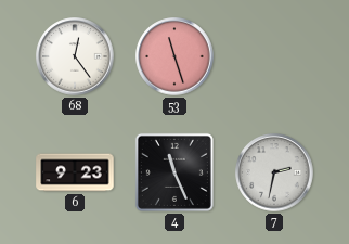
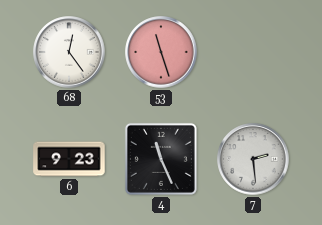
7: 2:32 -> 2:29 (253, 159)
